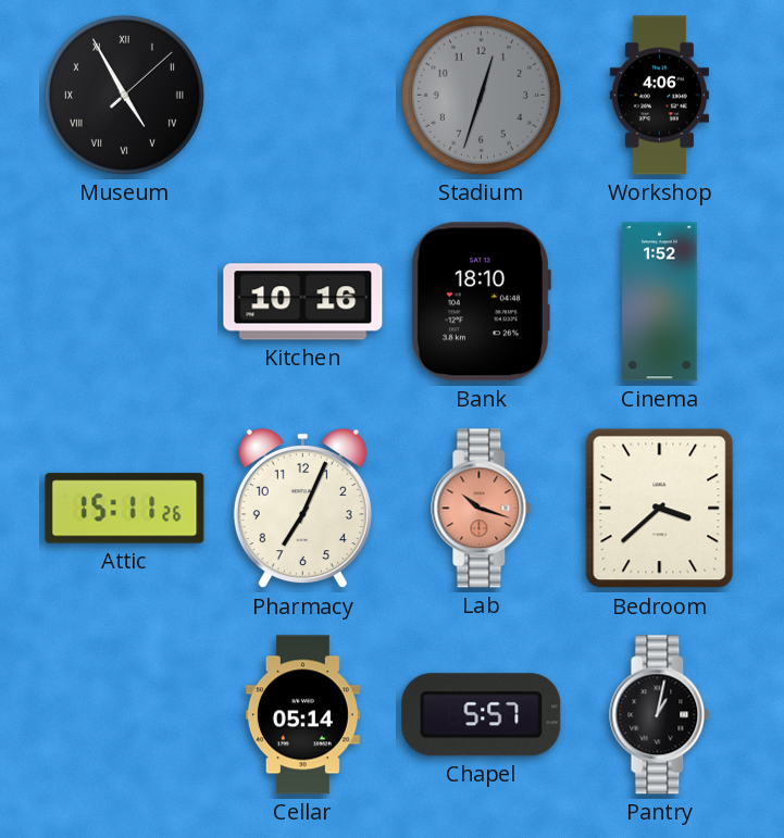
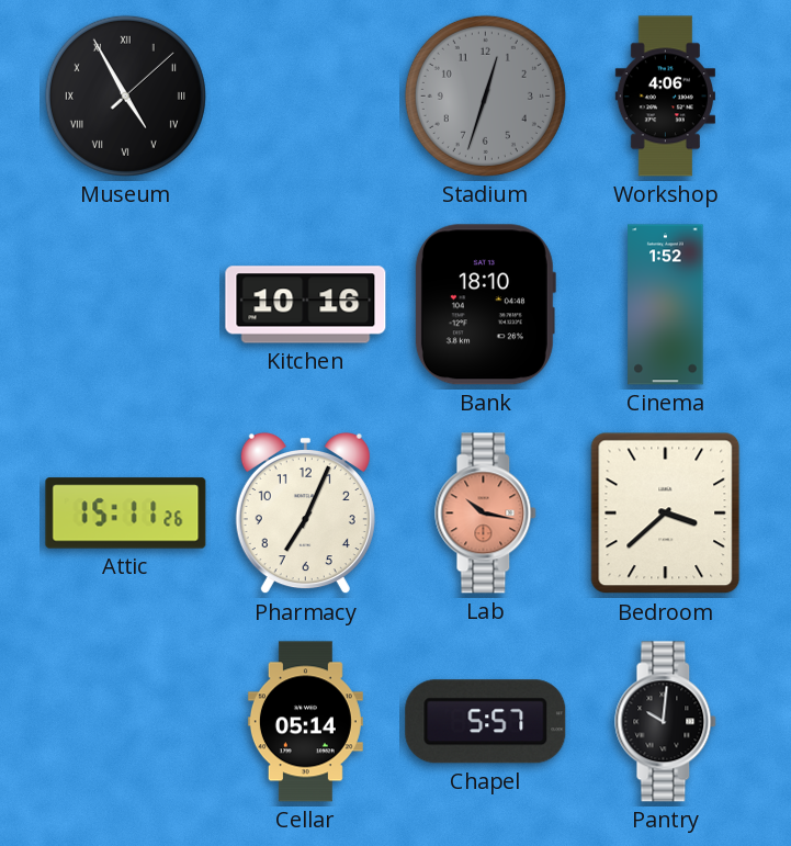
Lab: 10:18 -> 10:17 (486, 514)
Pantry: 1:02 -> 10:01 (666, 722)
